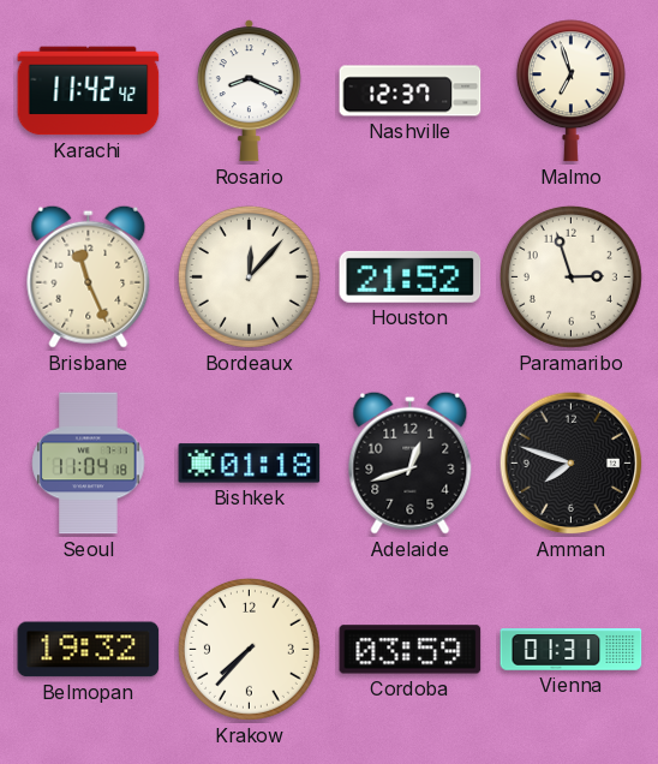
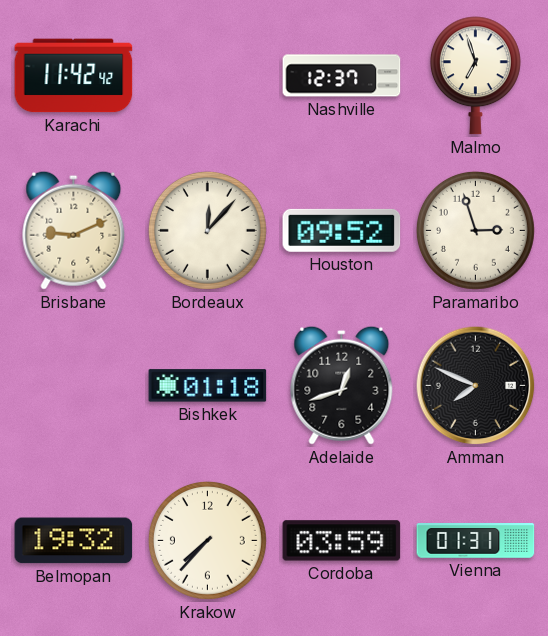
Rosario: 8:19 -> none (249, 91)
Brisbane: 11:26 -> 9:11 (74, 230)
Houston: 21:52 -> 09:52 (342, 230)
Seoul: 11:04 -> none (89, 464)
Amman: 7:48 -> 7:49 (476, 386)
